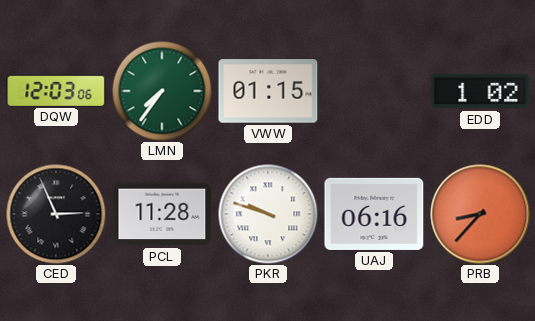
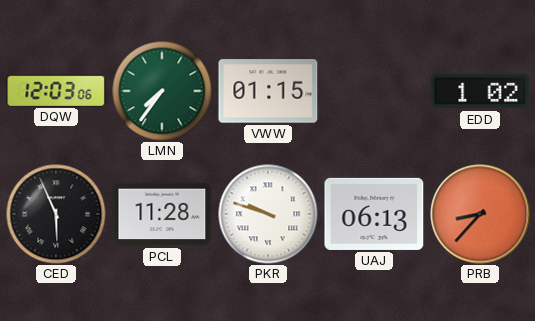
CED: 2:56 -> 5:56 (56, 214)
UAJ: 06:16 -> 06:13 (374, 214)
